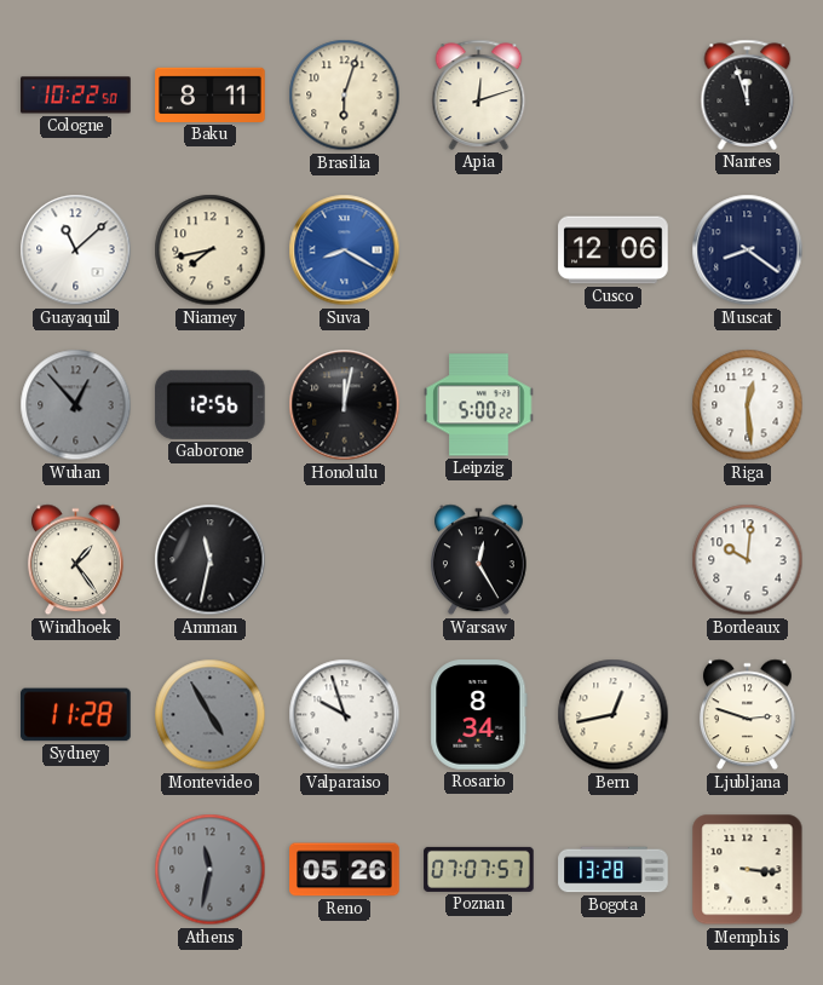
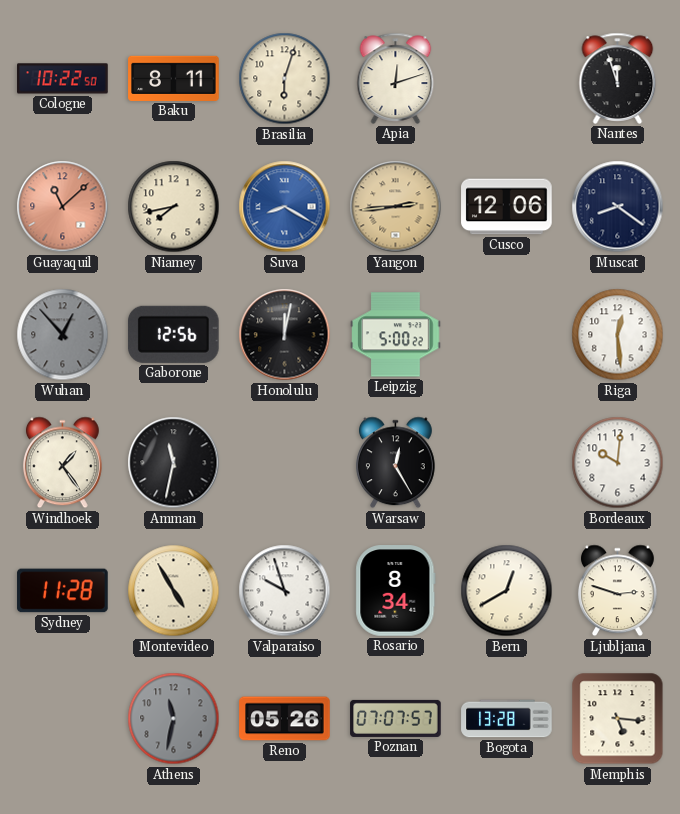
Guayaquil dial: white -> salmon (63, 207)
Yangon: none -> 2:44 (396, 207)
Montevideo dial: grey -> cream (174, 591)
Bern: 12:43 -> 12:40 (507, 591)
Memphis: 3:16 -> 5:16 (618, 719)
